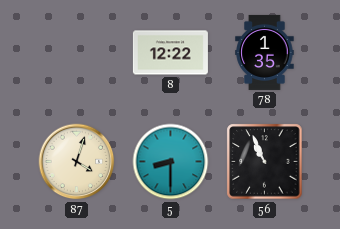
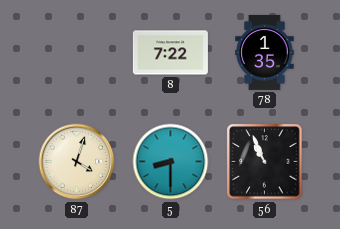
8: 12:22 -> 7:22 (170, 53)
